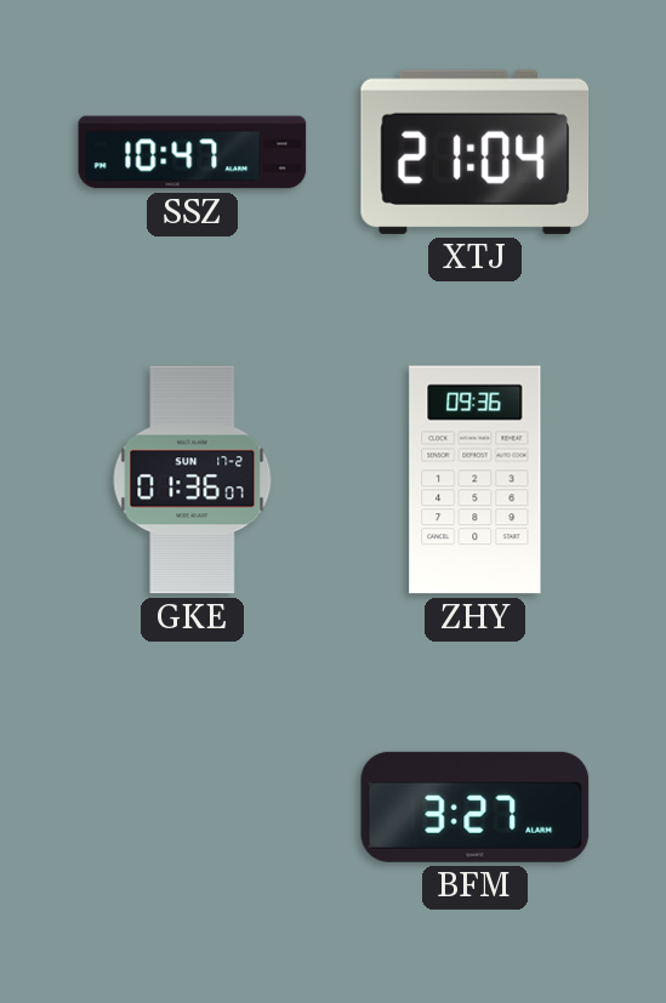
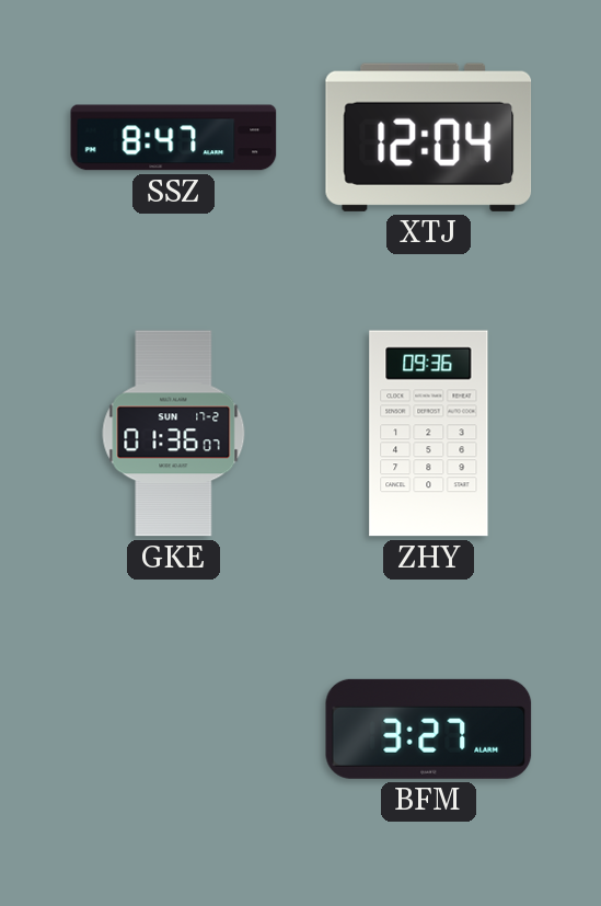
SSZ: 10:47 -> 8:47 (174, 138)
XTJ: 21:04 -> 12:04 (429, 137)
